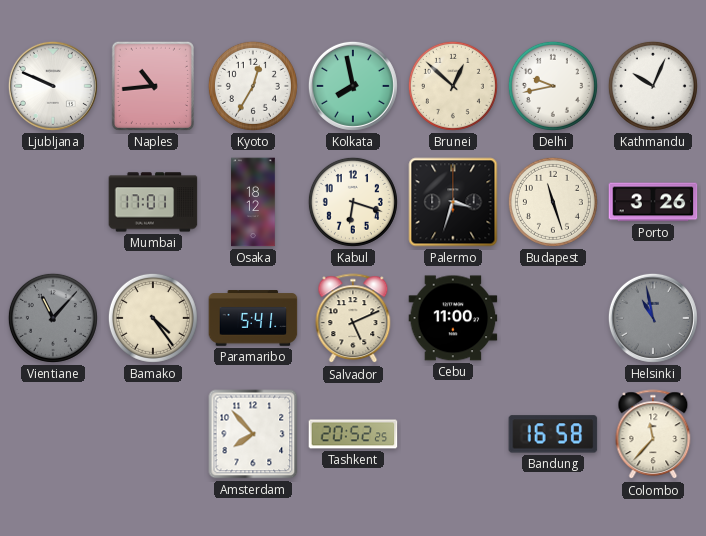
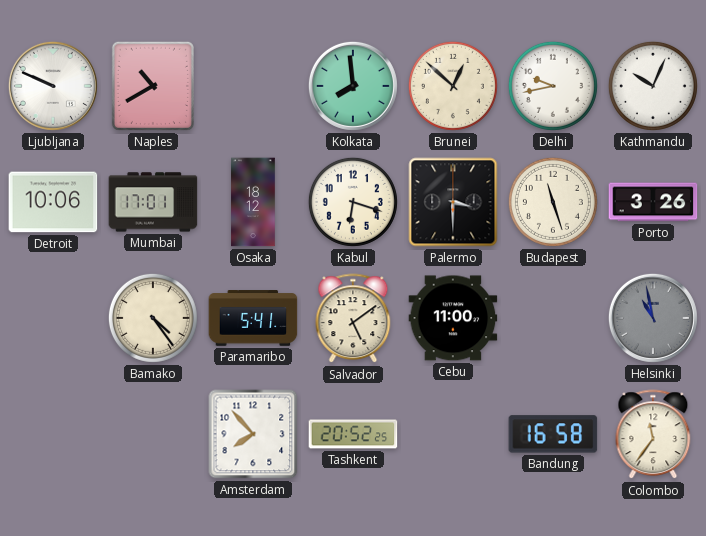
Naples: 10:44 -> 10:40 (153, 86)
Kyoto: 12:35 -> none (253, 86)
Kolkata: 7:58 -> 7:59 (353, 86)
Detroit: none -> 10:06 (53, 202)
Palermo: 3:33 -> 3:30 (453, 202)
Vientiane: 11:07 -> none (53, 318)
Salvador: 5:11 -> 5:09 (353, 319)
Colombo: 11:37 -> 11:36 (653, 435)
